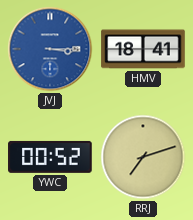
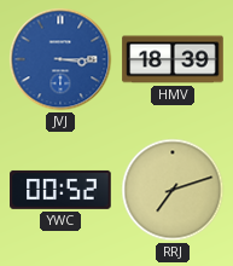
HMV: 18:41 -> 18:39 (173, 59)
